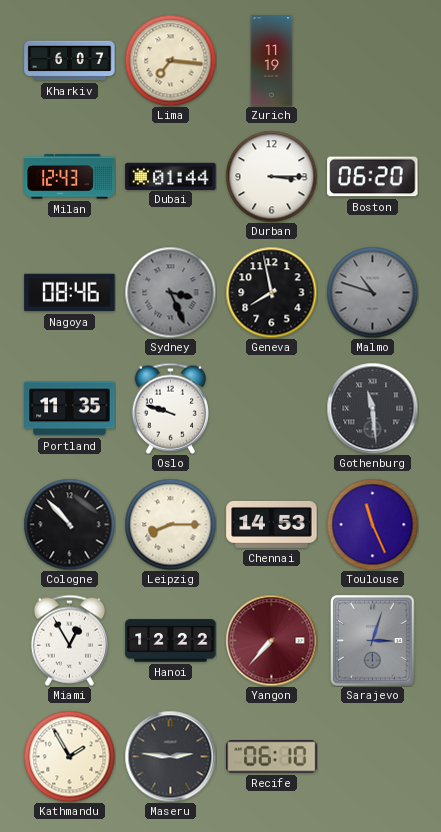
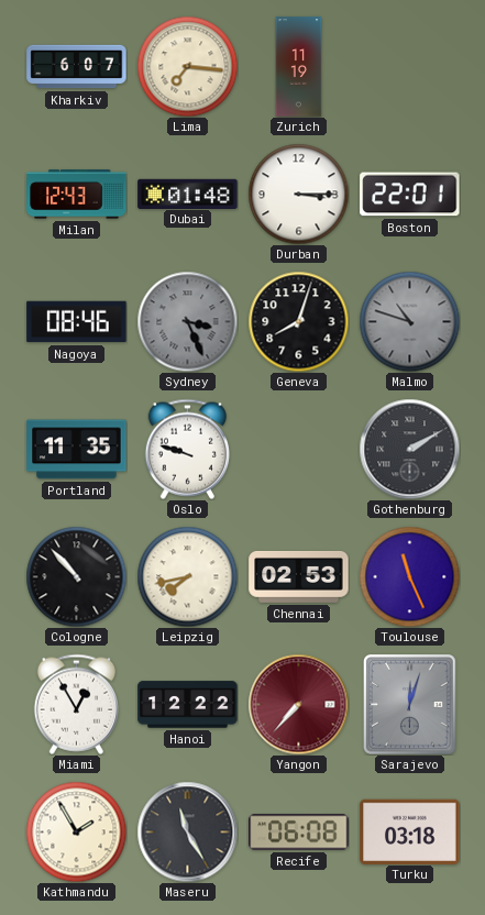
Dubai: 01:44 -> 01:48 (188, 194)
Boston: 06:20 -> 22:01 (410, 195)
Geneva: 7:58 -> 8:03 (298, 321)
Gothenburg: 11:29 -> 2:10 (409, 449)
Leipzig: 8:15 -> 7:43 (187, 576)
Chennai: 14:53 -> 02:53 (299, 576)
Sarajevo: 3:03 -> 12:03 (410, 705)
Maseru: 2:46 -> 11:25 (187, 831)
Recife: 06:10 -> 06:08 (299, 833)
Turku: none -> 03:18 (410, 831)
